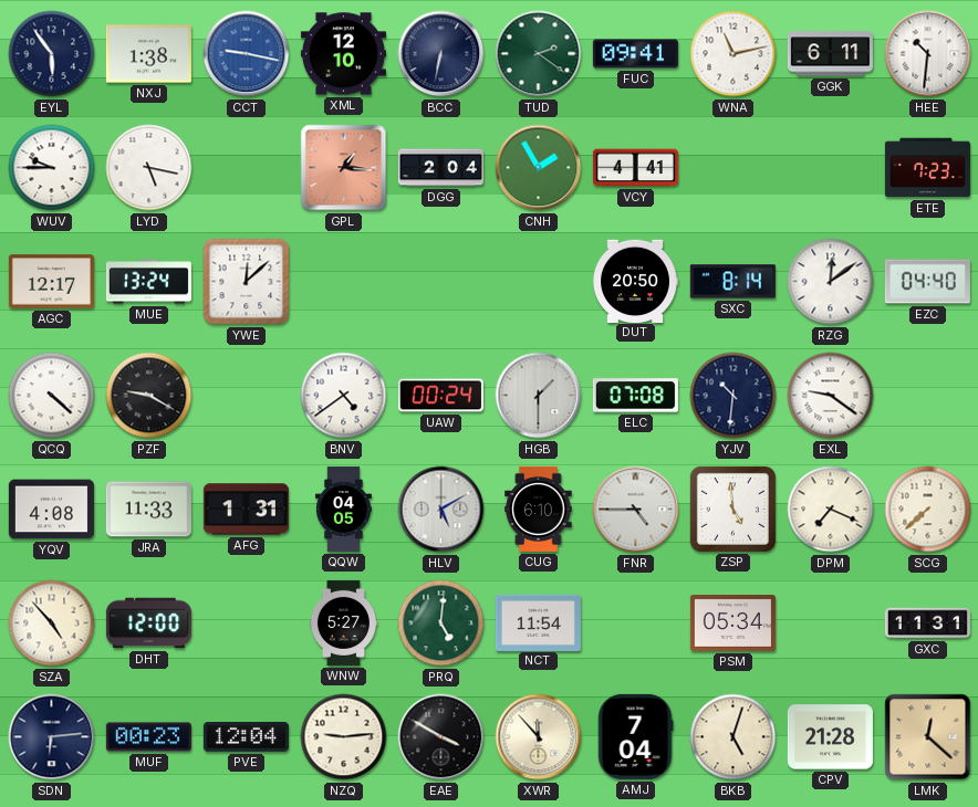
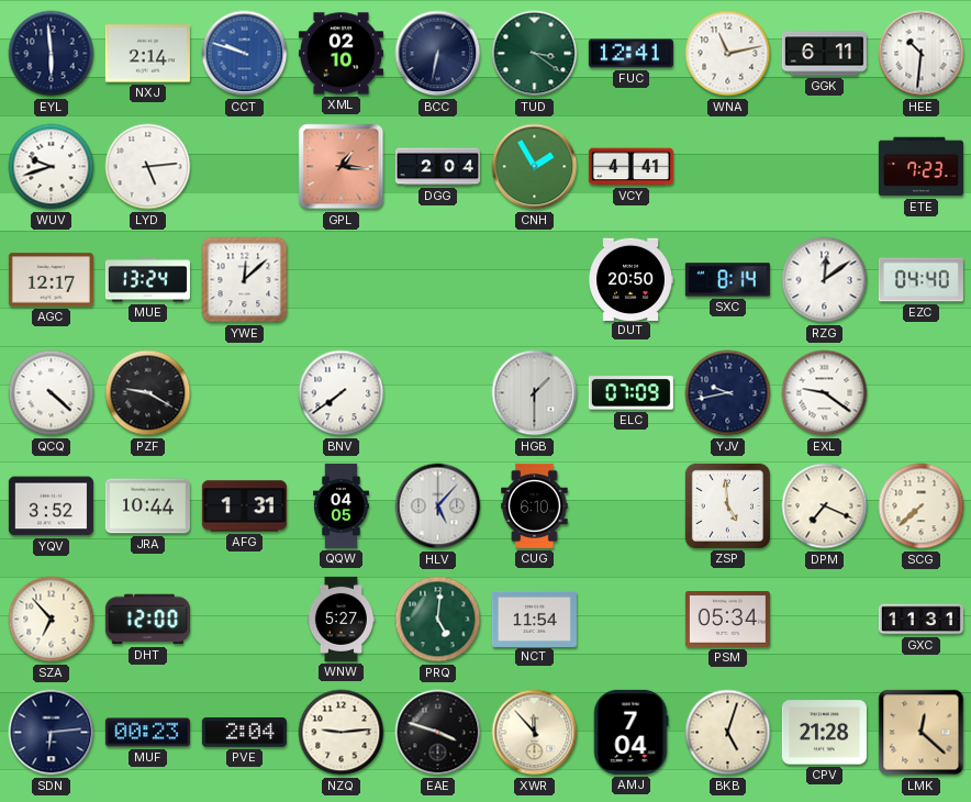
EYL: 5:54 -> 5:59 (52, 54)
NXJ: 1:38 -> 2:14 (147, 54)
CCT: 9:17 -> 9:48 (245, 54)
XML: 12:10 -> 02:10 (341, 54)
TUD: 2:21 -> 3:21 (535, 54)
FUC: 09:41 -> 12:41 (630, 54)
WUV: 9:45 -> 9:42 (52, 167)
LYD: 5:17 -> 5:14 (148, 167)
BNV: 4:39 -> 7:39 (342, 393)
UAW: 00:24 -> none (440, 396)
ELC: 07:08 -> 07:09 (630, 393)
YJV: 10:31 -> 9:43 (728, 393)
YQV: 4:08 -> 3:52 (51, 506)
JRA: 11:33 -> 10:44 (147, 506)
HLV: 5:10 -> 5:07 (438, 506)
FNR: 4:45 -> none (636, 510)
SZA: 4:53 -> 6:53 (52, 620)
PVE: 12:04 -> 2:04 (244, 733)
EAE: 3:50 -> 3:48 (438, 733)
